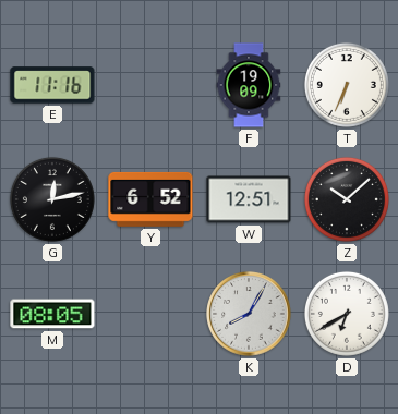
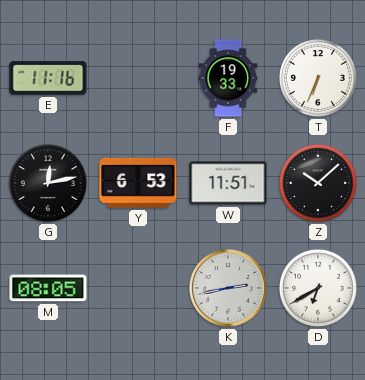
F: 19:09 -> 19:33 (228, 78)
Y: 6:52 -> 6:53 (138, 183)
W: 12:51 -> 11:51 (228, 183)
K: 8:05 -> 2:43 (228, 288)
